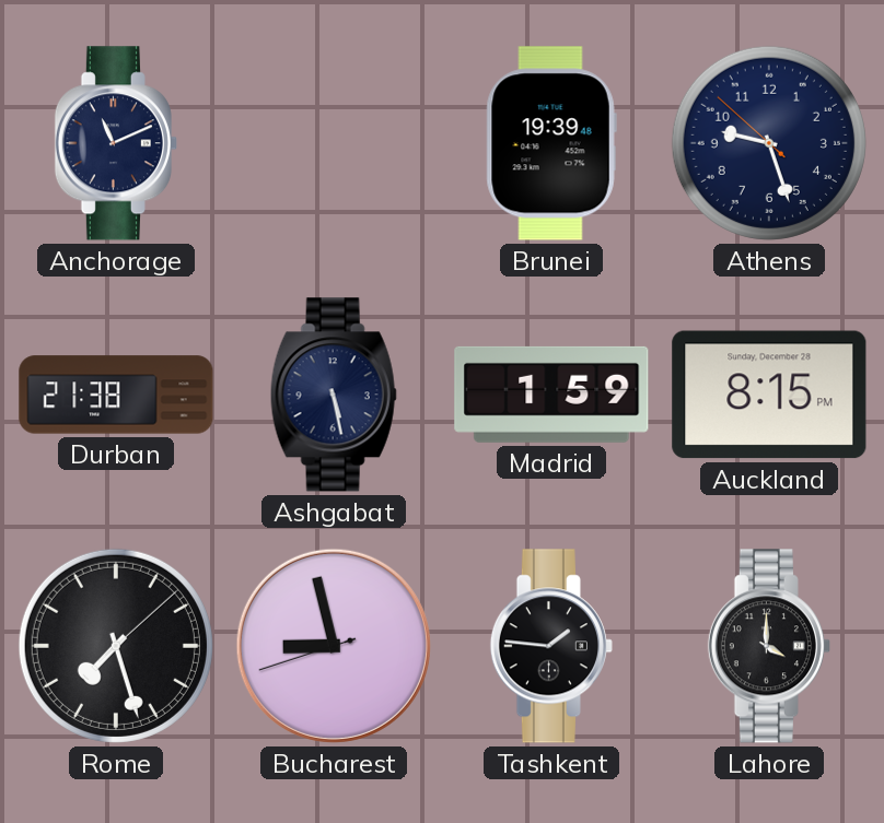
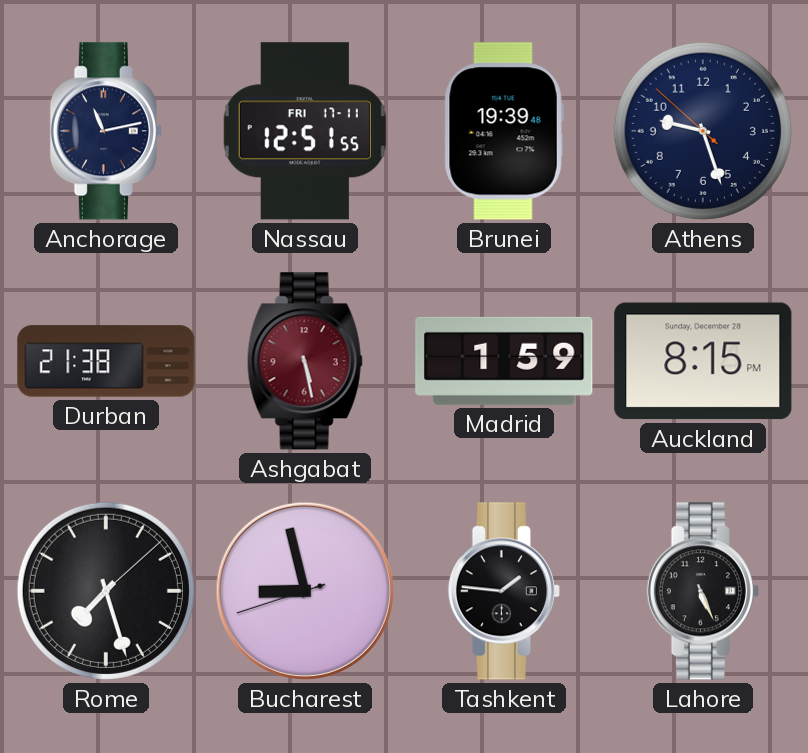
Anchorage: 11:11 -> 11:13 (106, 131)
Nassau: none -> 12:51 (305, 131)
Ashgabat dial: navy -> burgundy (305, 361)
Lahore: 4:00 -> 5:26 (703, 591)
